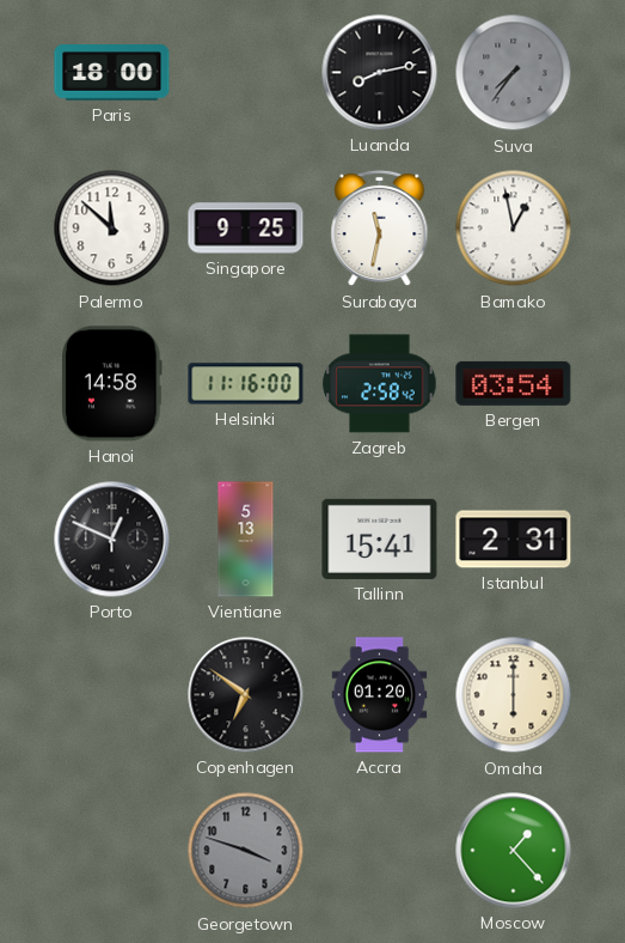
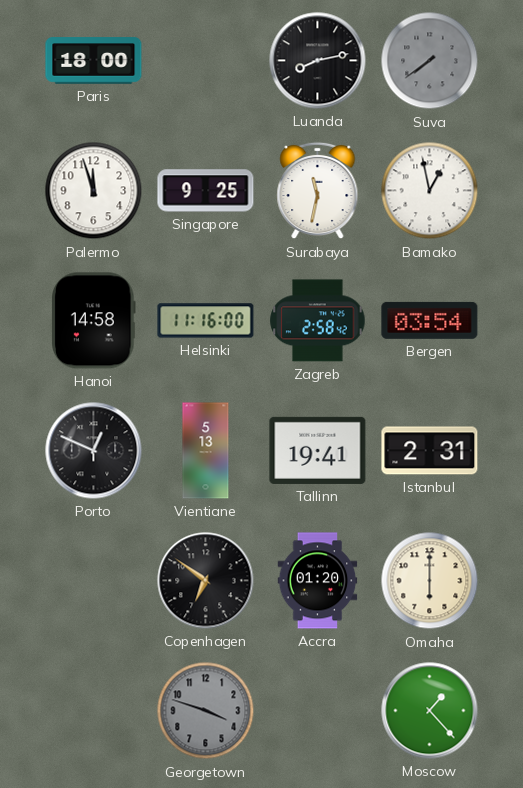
Suva: 7:36 -> 7:39 (430, 61)
Palermo: 11:52 -> 11:57 (94, 191)
Tallinn: 15:41 -> 19:41 (318, 450)
